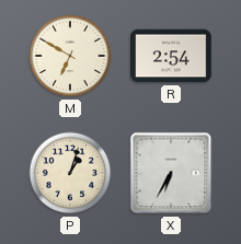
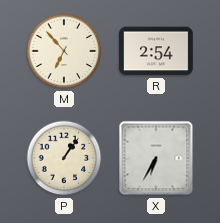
M: 6:50 -> 6:53 (64, 51)
P: 1:03 -> 1:06 (64, 158)
